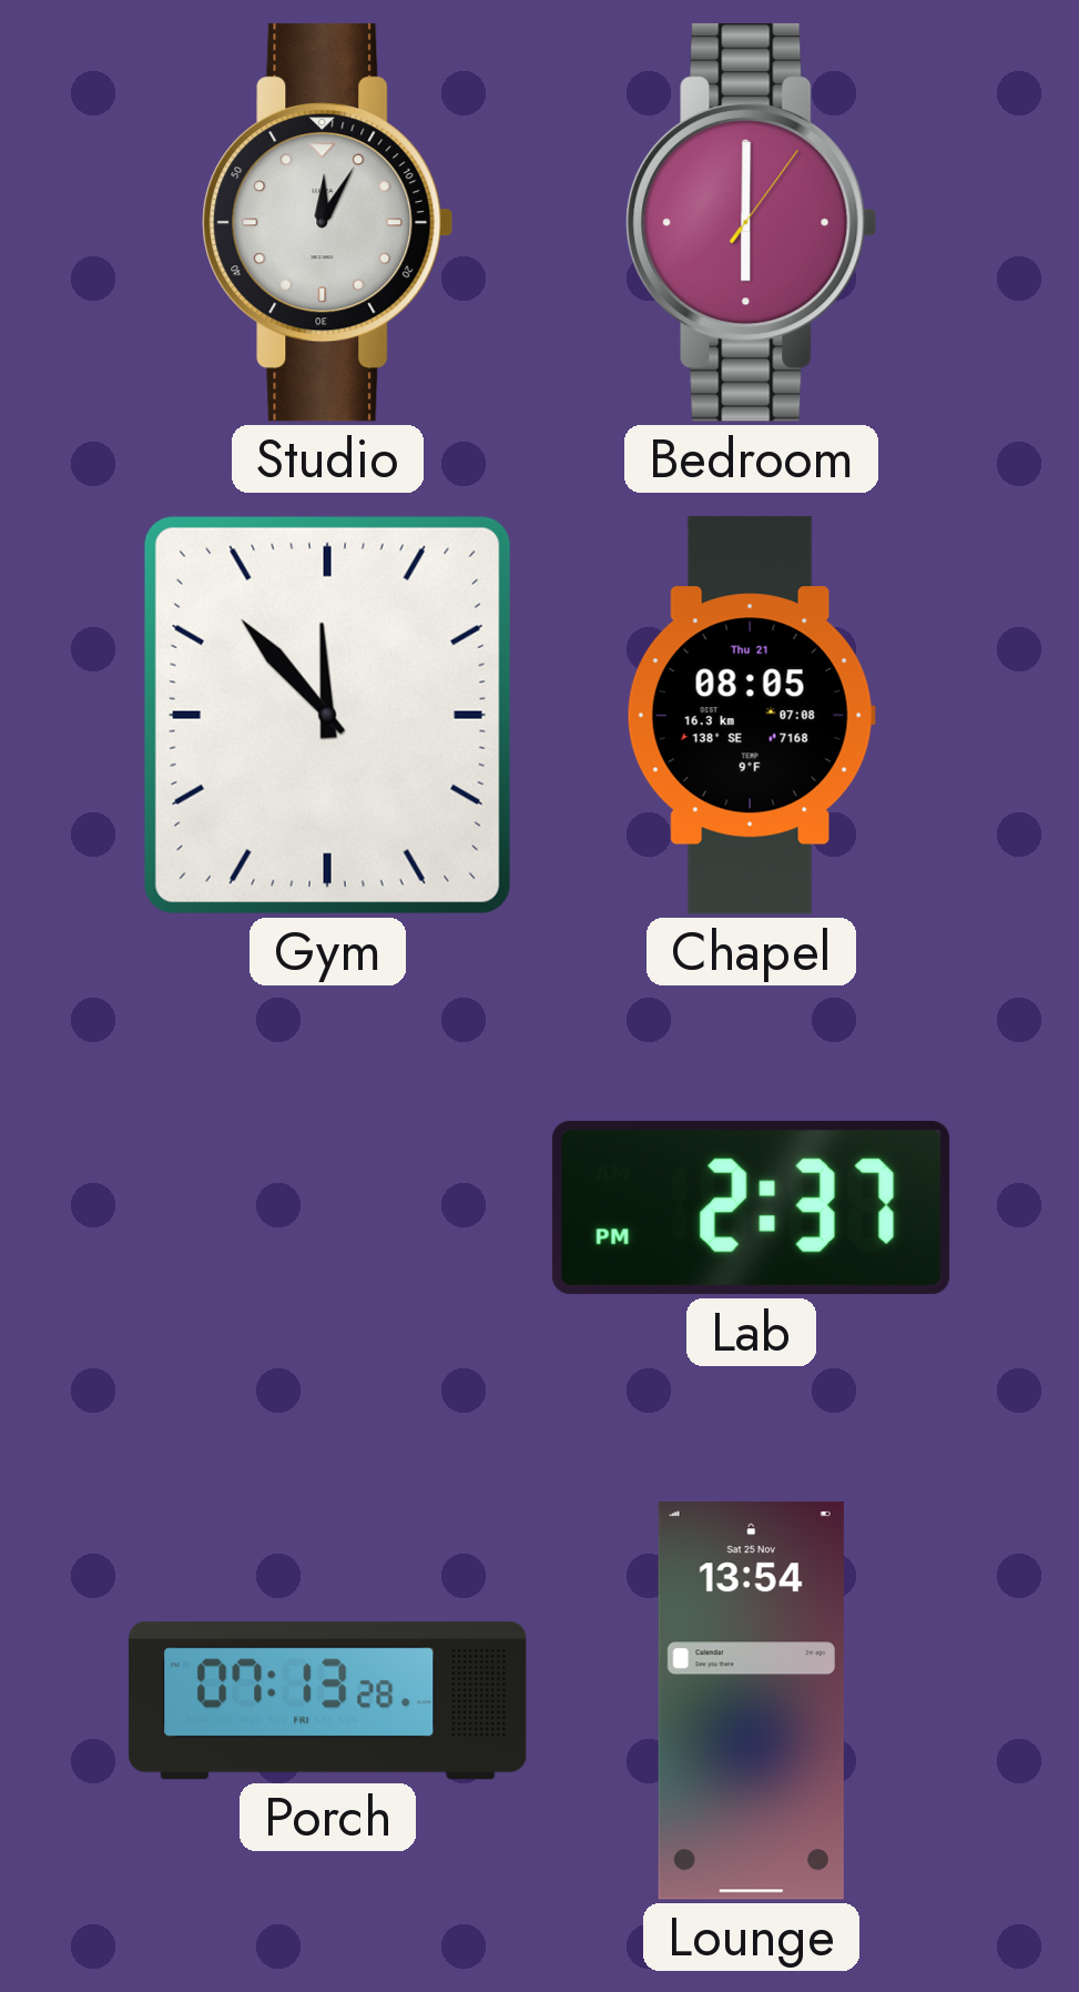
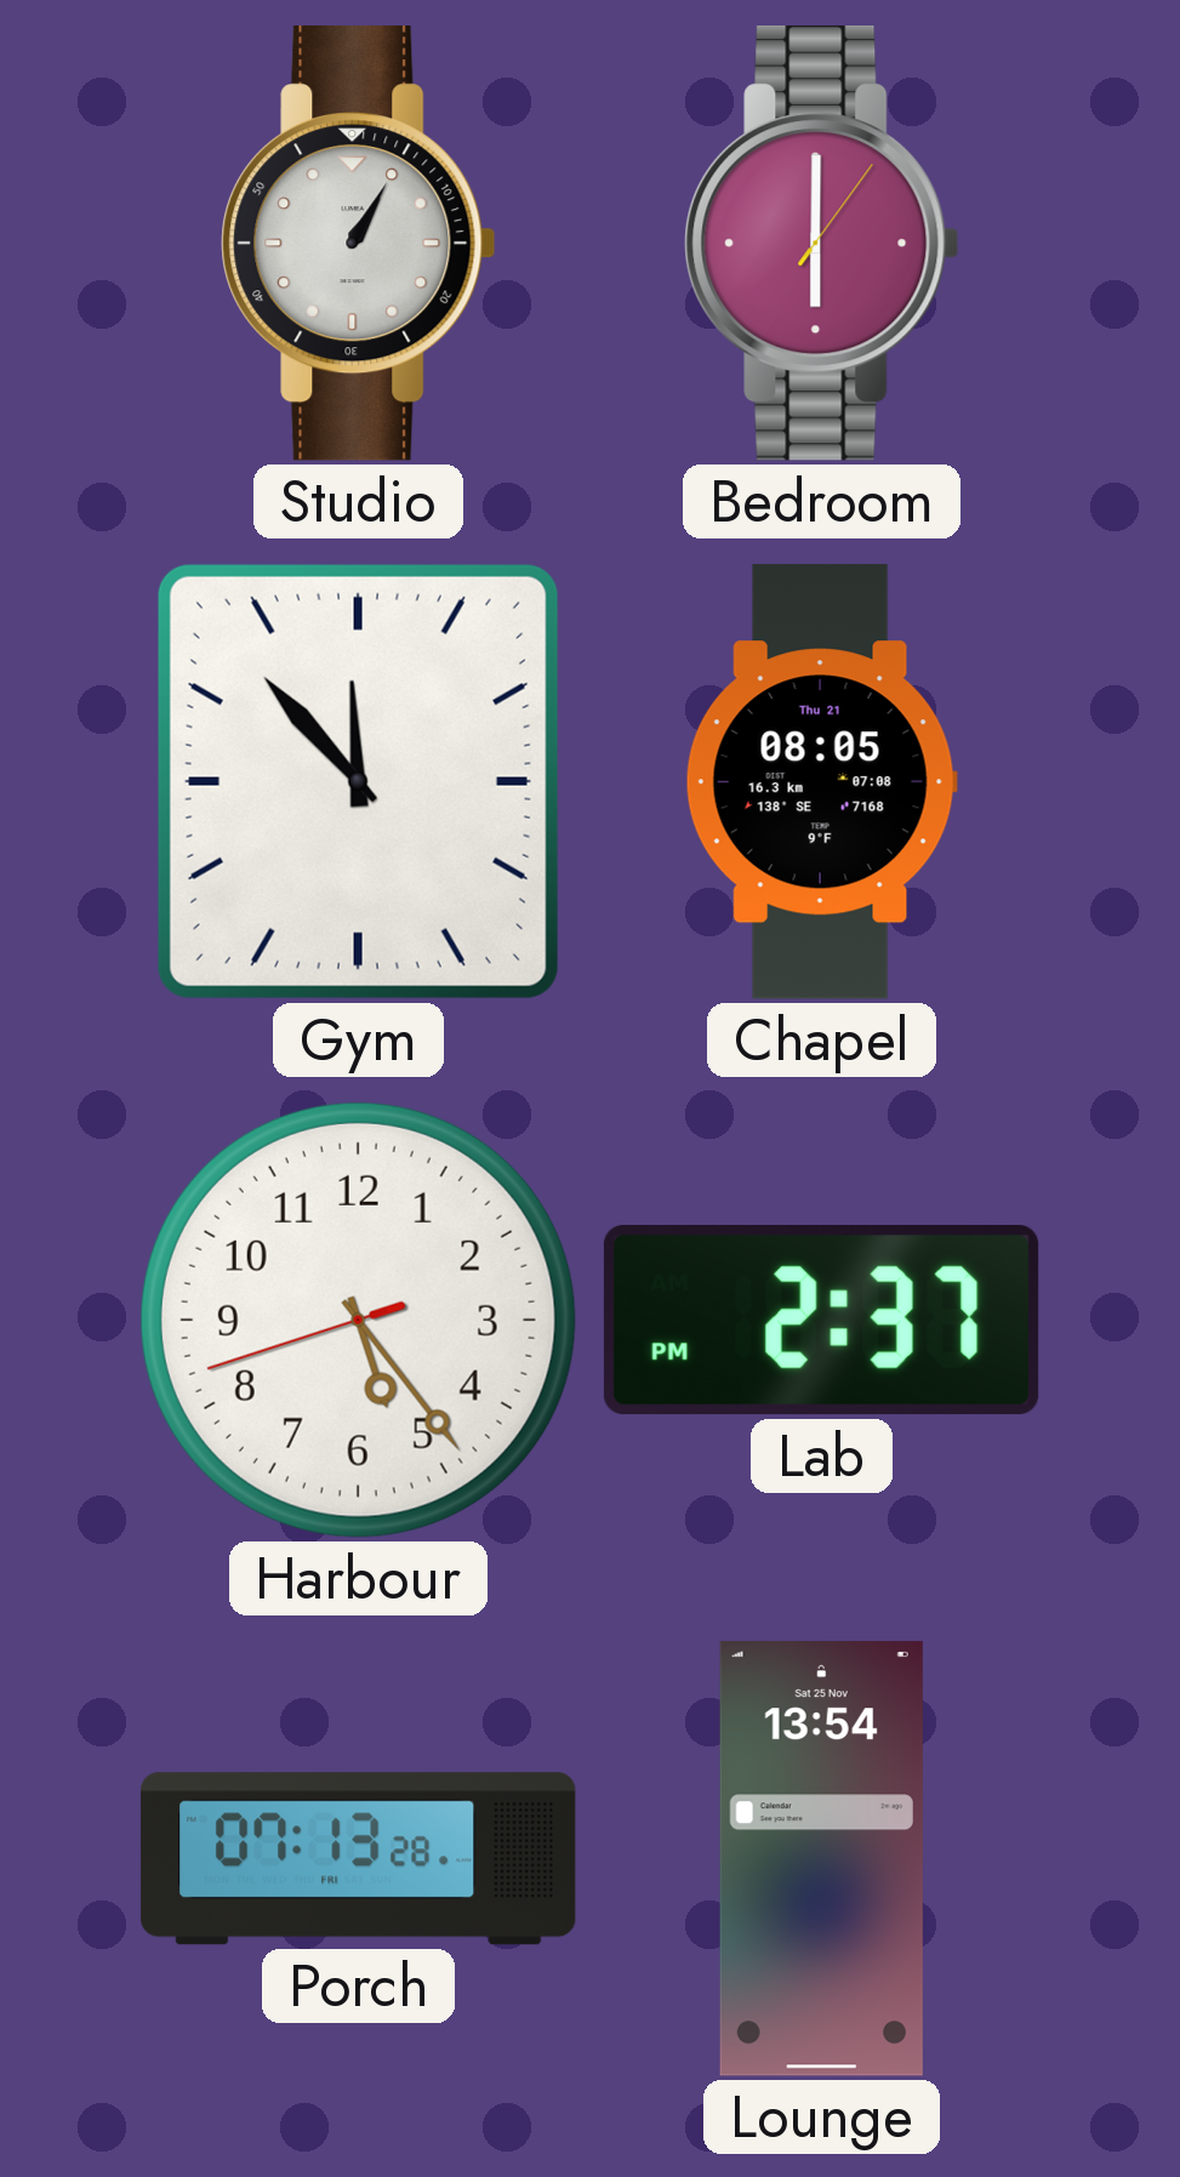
Studio: 12:05 -> 1:05 (359, 244)
Harbour: none -> 5:23 (358, 1320)
